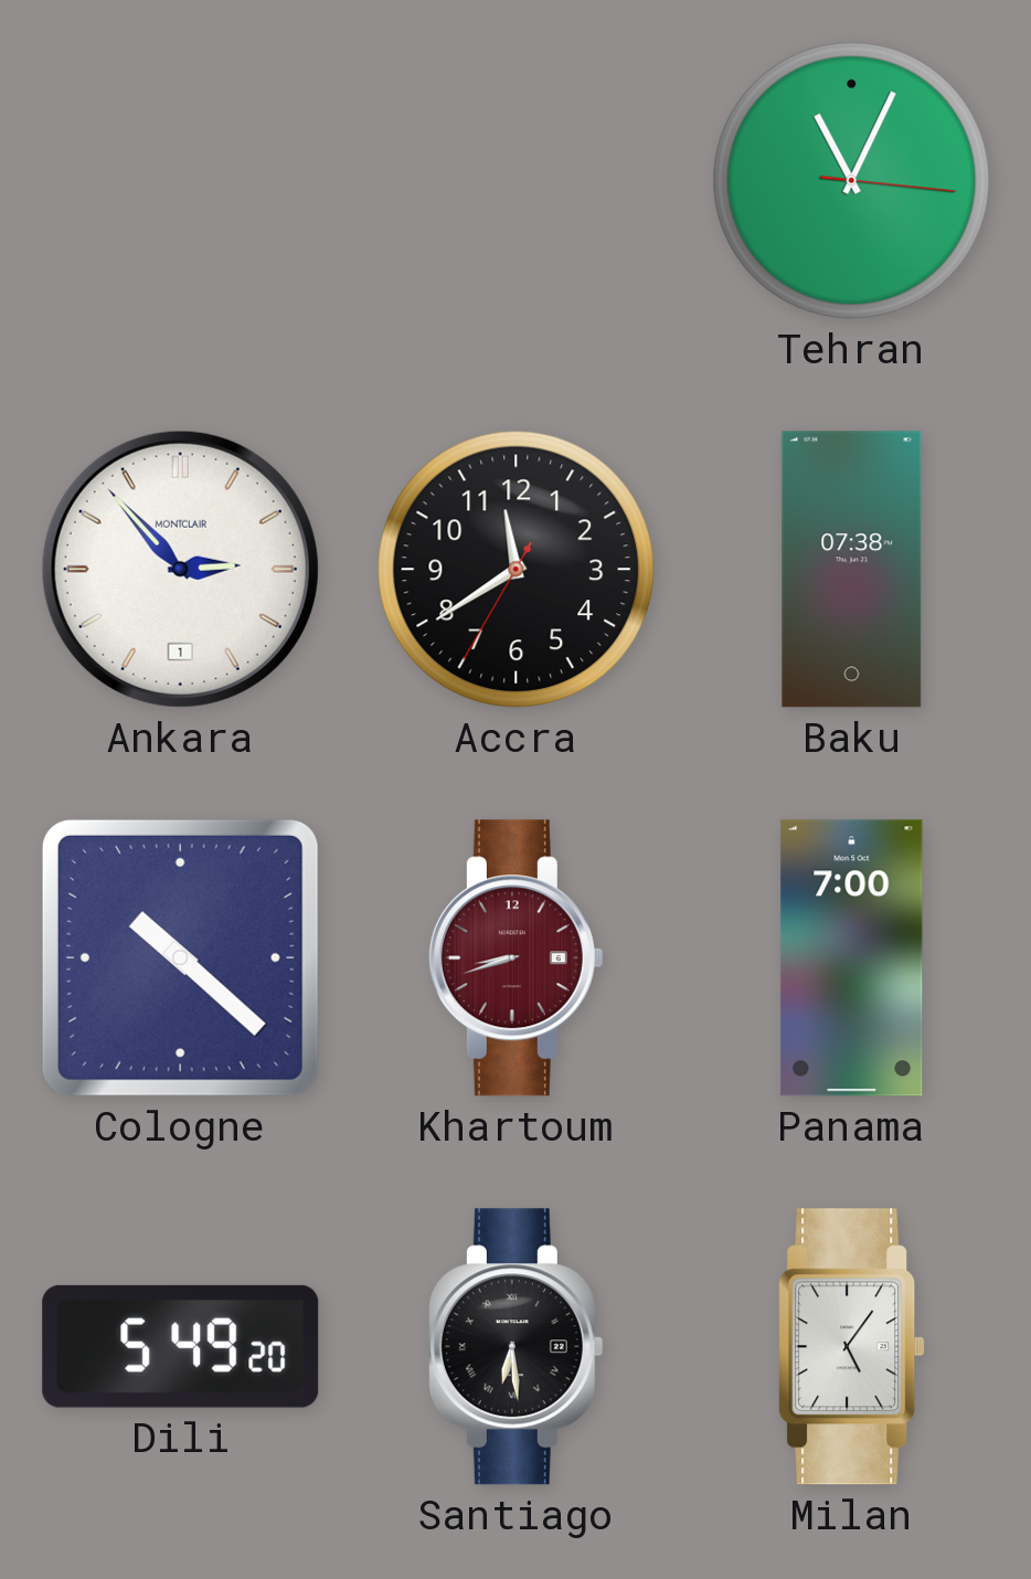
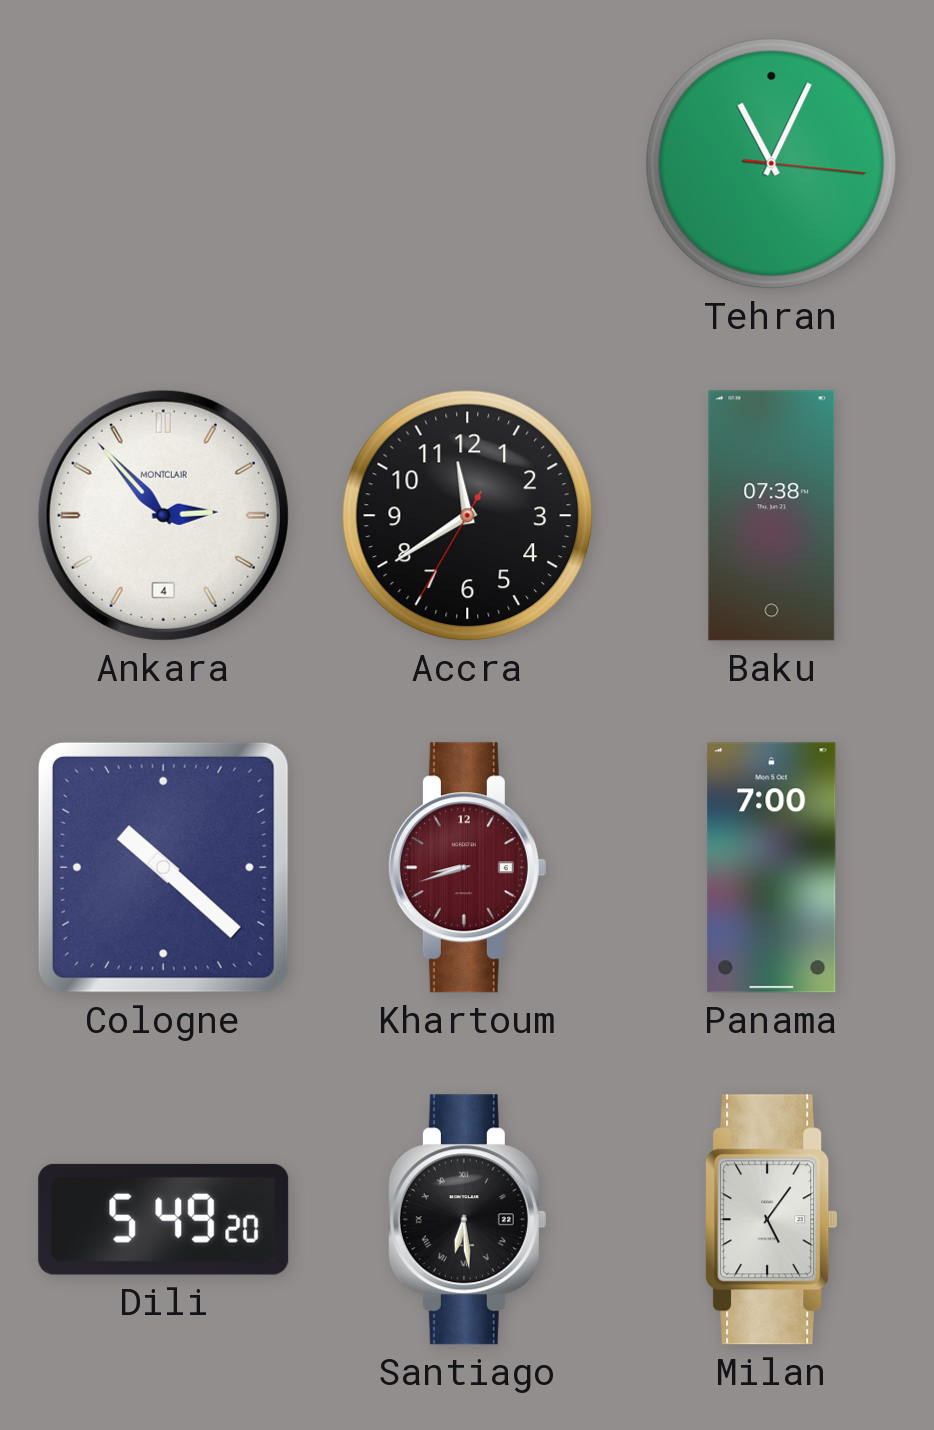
Ankara date: 1 -> 4 (163, 515)
